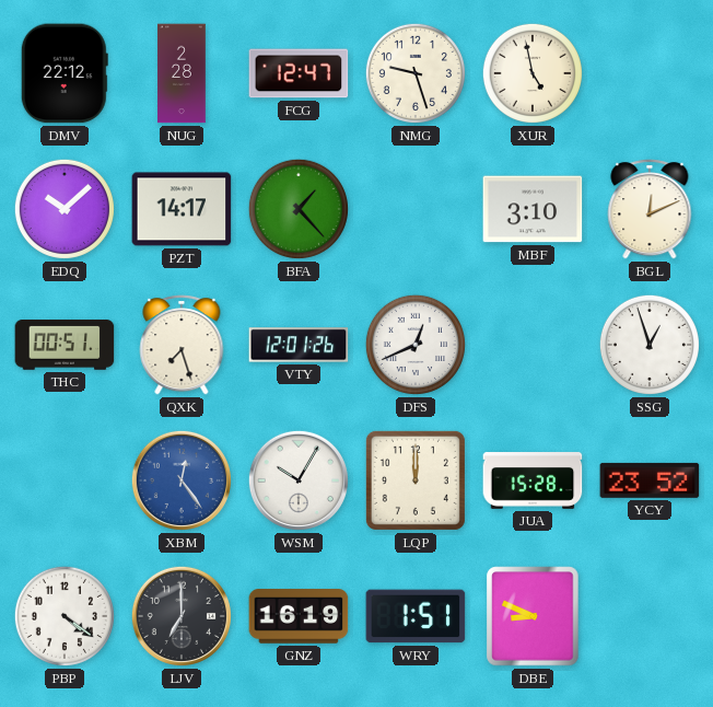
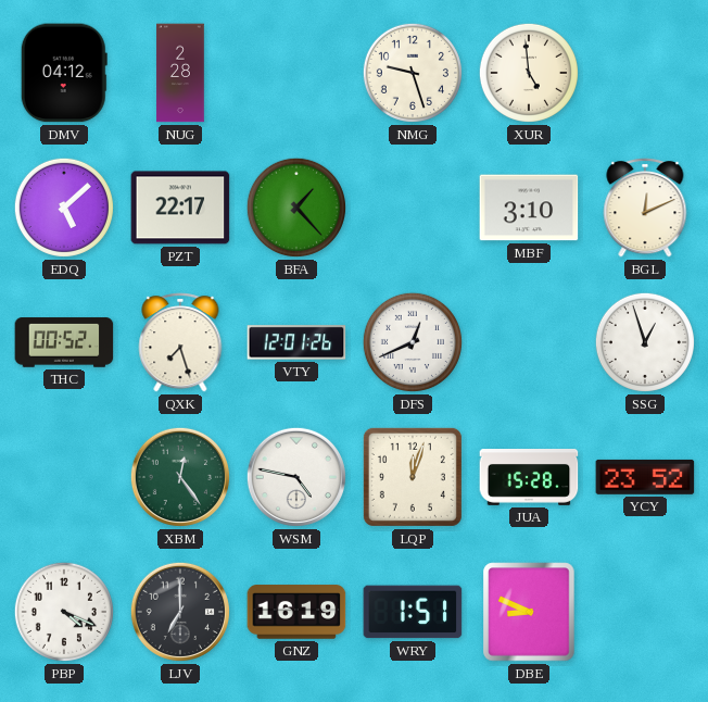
DMV: 22:12 -> 04:12 (64, 73)
FCG: 12:47 -> none (299, 73)
XUR: 4:58 -> 4:59 (529, 73)
EDQ: 10:08 -> 5:08 (64, 208)
PZT: 14:17 -> 22:17 (180, 208)
THC: 00:51 -> 00:52 (64, 342)
XBM dial: blue -> green (180, 477)
WSM: 10:05 -> 4:47 (296, 477)
LQP: 12:00 -> 12:03 (413, 477)
PBP: 4:21 -> 4:19 (64, 612)
